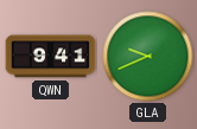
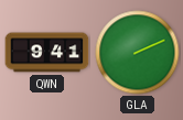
GLA: 9:41 -> 2:11 (138, 53)
